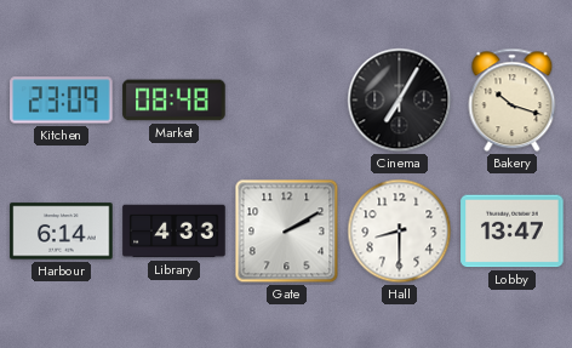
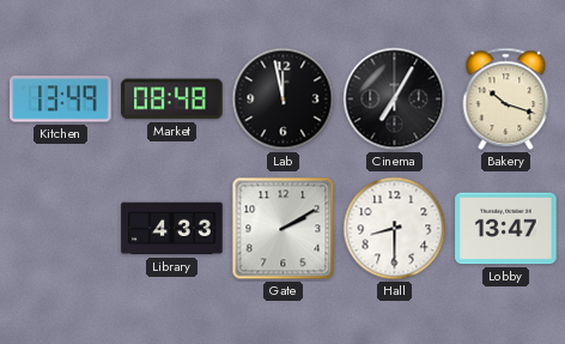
Kitchen: 23:09 -> 13:49 (61, 99)
Lab: none -> 11:58 (284, 99)
Harbour: 6:14 -> none (62, 232)
